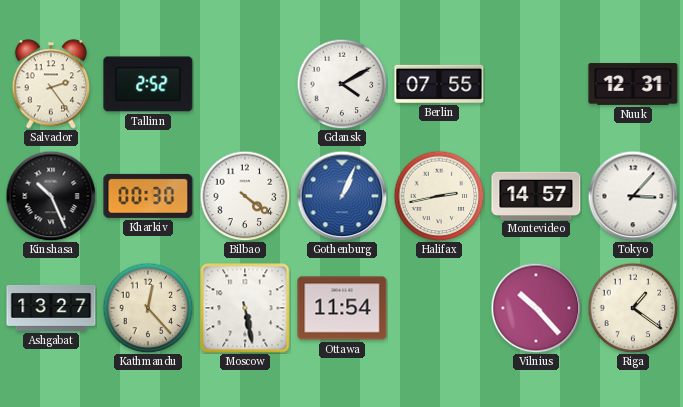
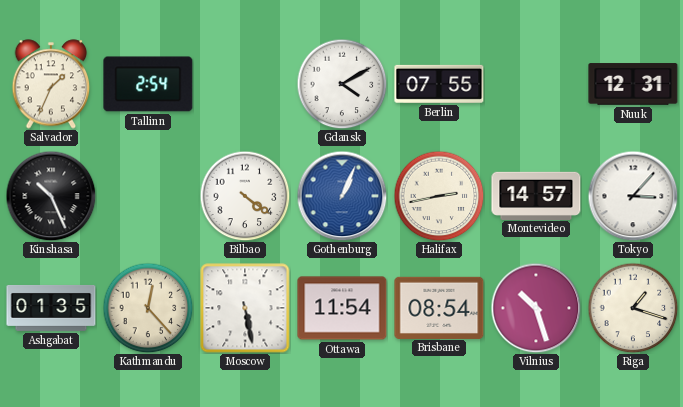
Salvador: 2:24 -> 1:34 (51, 84)
Tallinn: 2:52 -> 2:54 (148, 84)
Kharkiv: 00:30 -> none (148, 196)
Ashgabat: 13:27 -> 01:35 (51, 309)
Brisbane: none -> 08:54 (439, 307)
Vilnius: 10:23 -> 10:27 (536, 308)
Riga: 1:21 -> 1:18 (633, 308)
